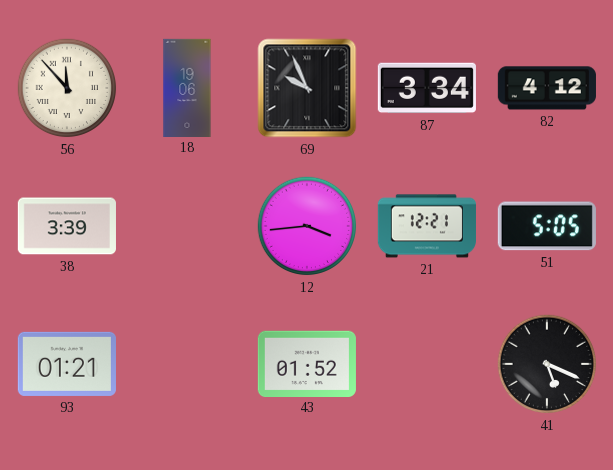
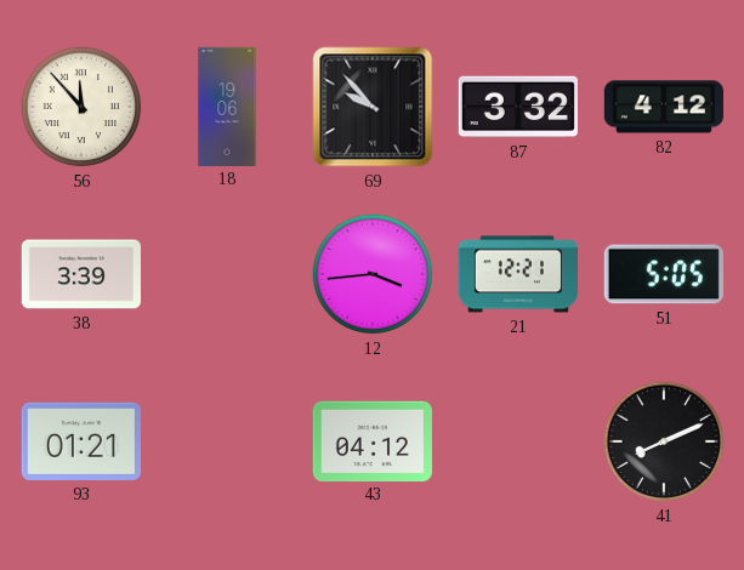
69: 9:56 -> 9:53 (373, 107)
87: 3:34 -> 3:32 (518, 107)
43: 01:52 -> 04:12 (373, 440)
41: 5:19 -> 8:11 (664, 441)
